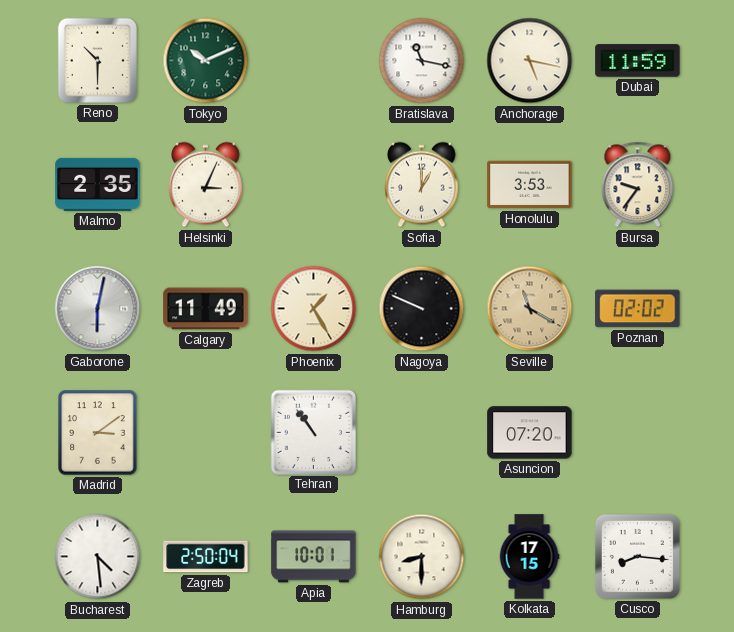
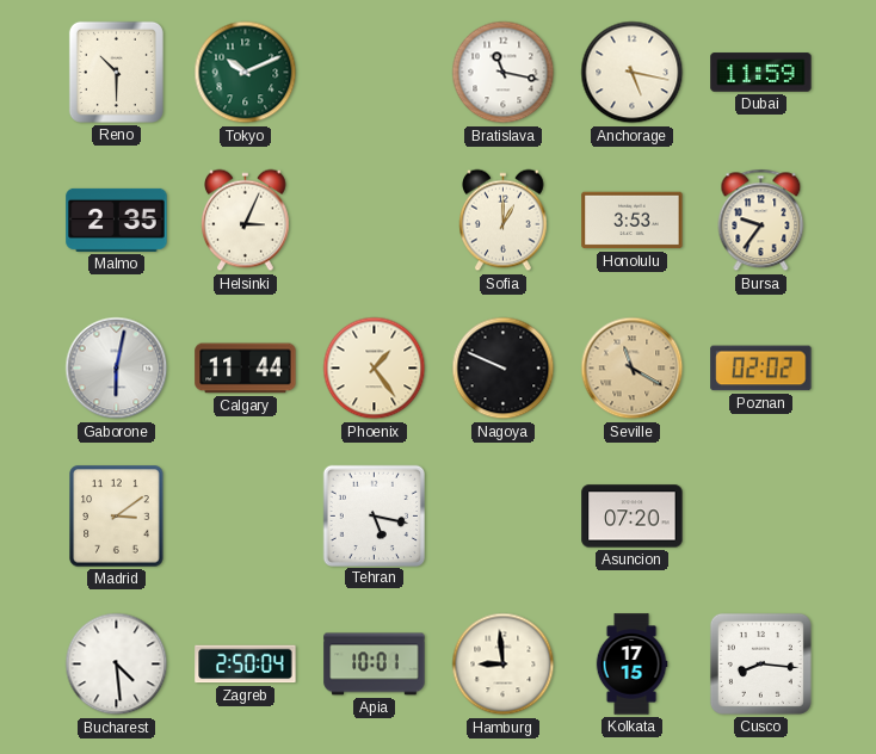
Calgary: 11:49 -> 11:44 (246, 369)
Phoenix: 1:25 -> 1:24 (375, 369)
Tehran: 10:54 -> 5:17 (374, 515)
Hamburg: 8:30 -> 8:59 (504, 665)
